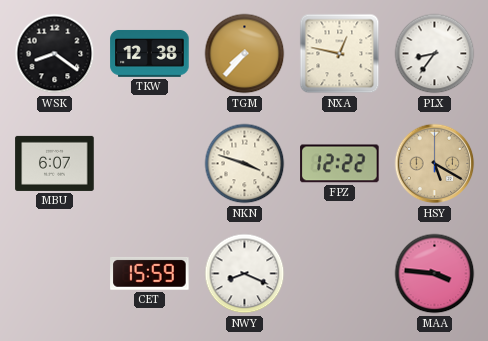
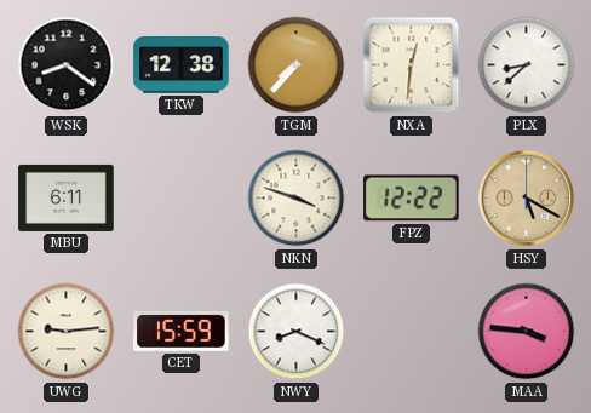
NXA: 12:47 -> 12:31 (412, 65)
PLX: 8:36 -> 8:38 (527, 65)
MBU: 6:07 -> 6:11 (67, 197)
UWG: none -> 9:14 (67, 332)
